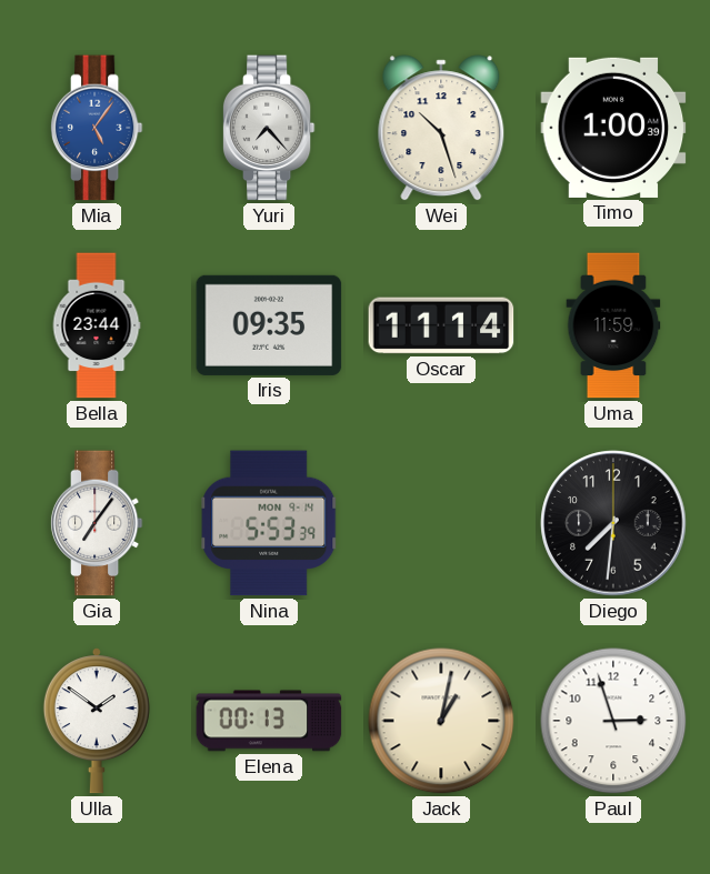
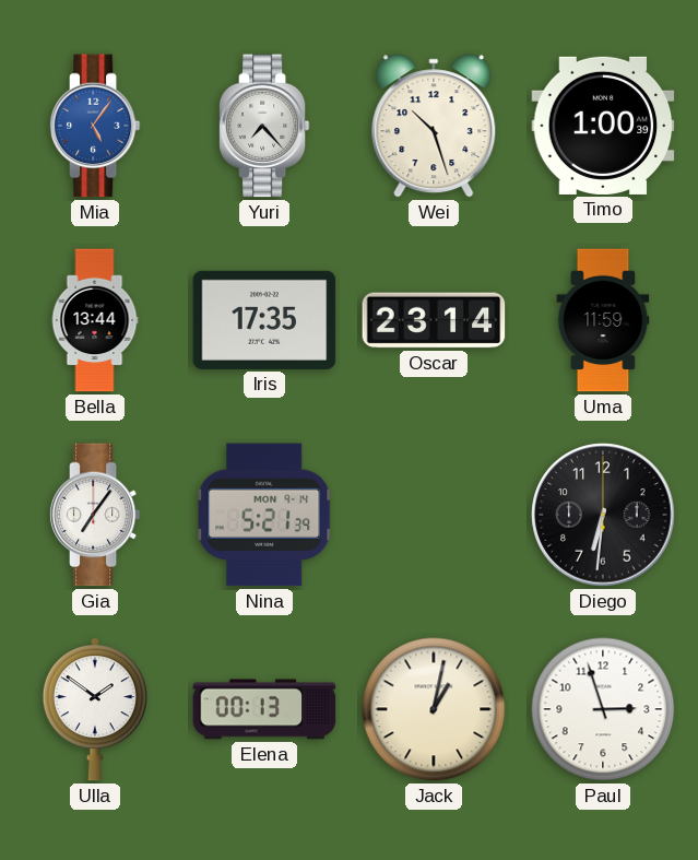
Bella: 23:44 -> 13:44 (95, 320)
Iris: 09:35 -> 17:35 (264, 320)
Oscar: 11:14 -> 23:14 (434, 320)
Nina: 5:53 -> 5:21 (264, 515)
Diego: 7:31 -> 6:31 (603, 515)
